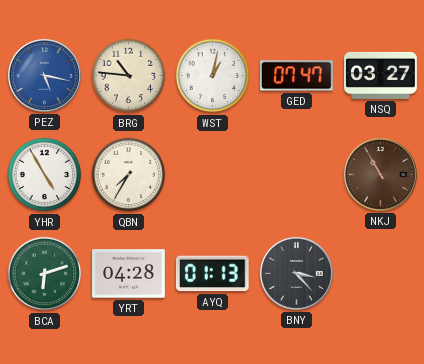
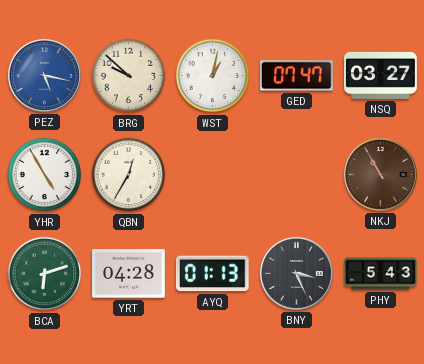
BRG: 10:46 -> 9:52 (129, 76)
QBN: 7:35 -> 12:35 (129, 175)
BNY: 3:23 -> 3:26 (296, 273)
PHY: none -> 5:43 (381, 274)
